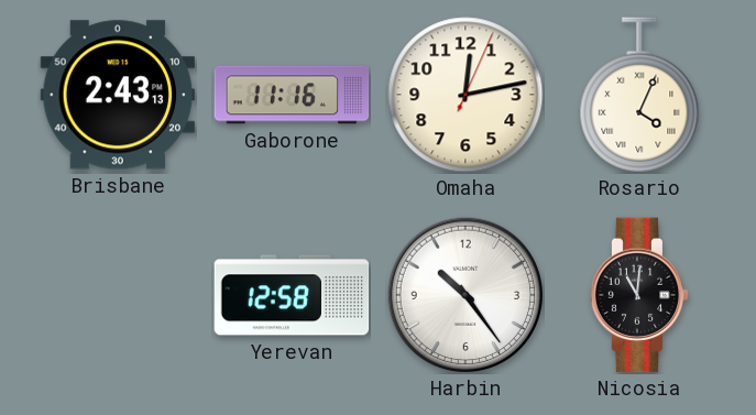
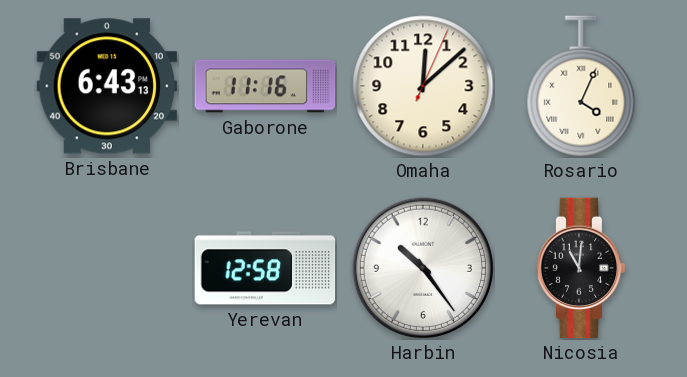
Brisbane: 2:43 -> 6:43 (107, 86)
Omaha: 12:13 -> 12:08 (423, 86)
